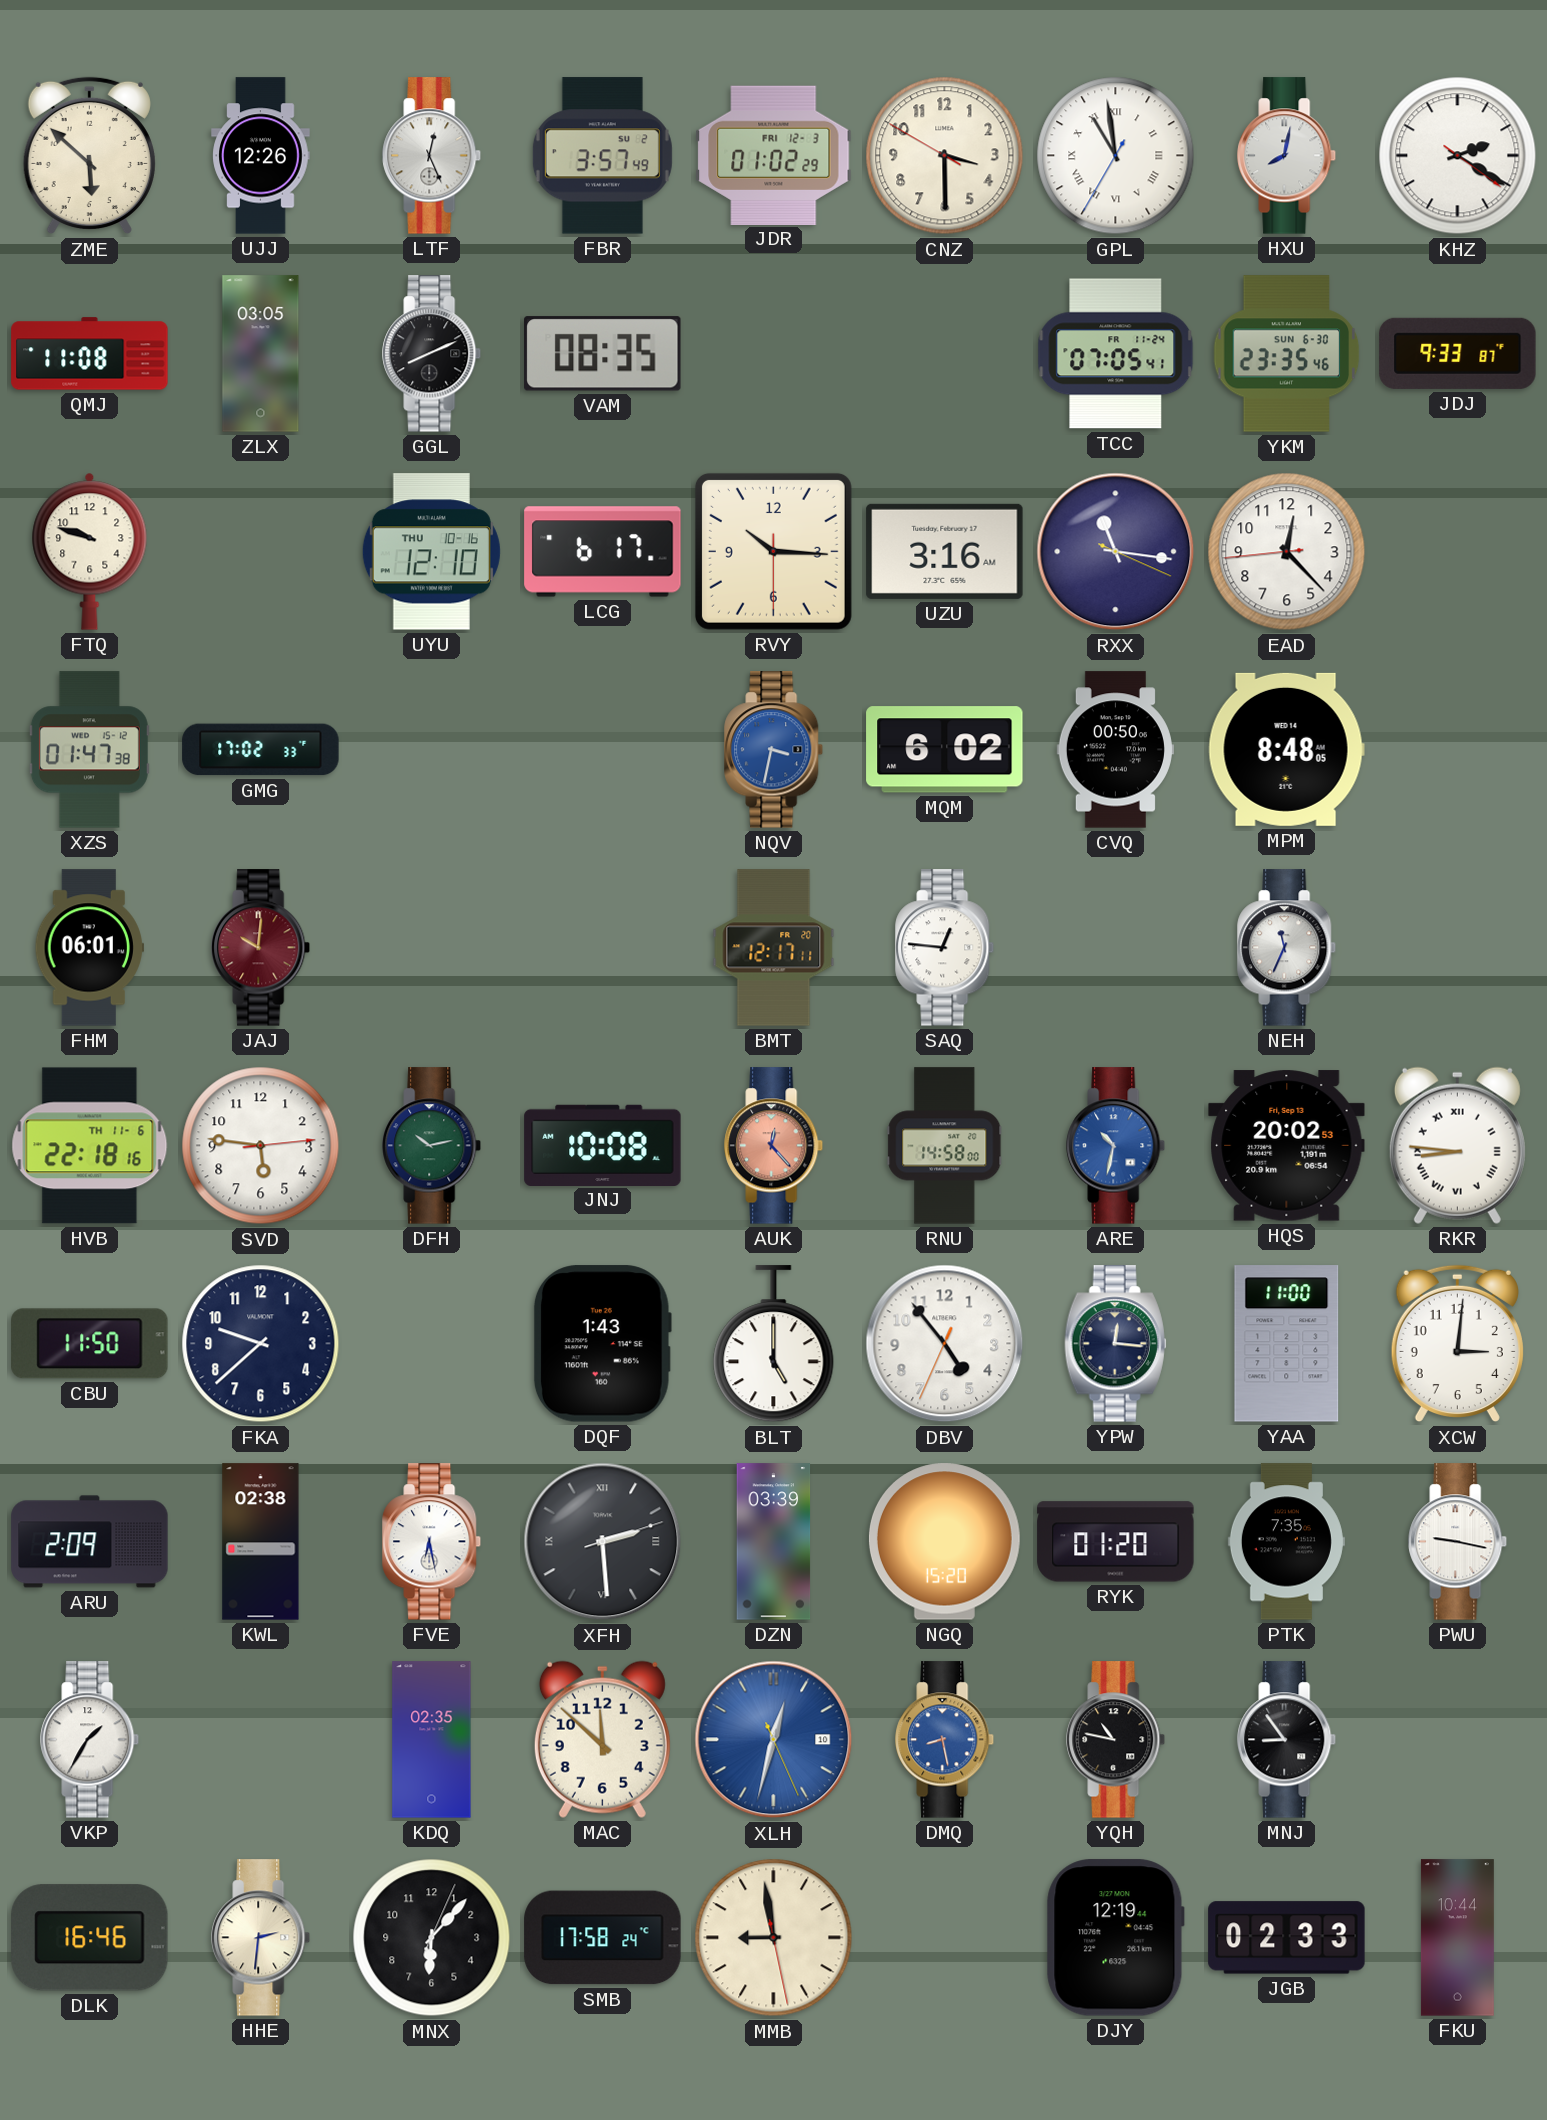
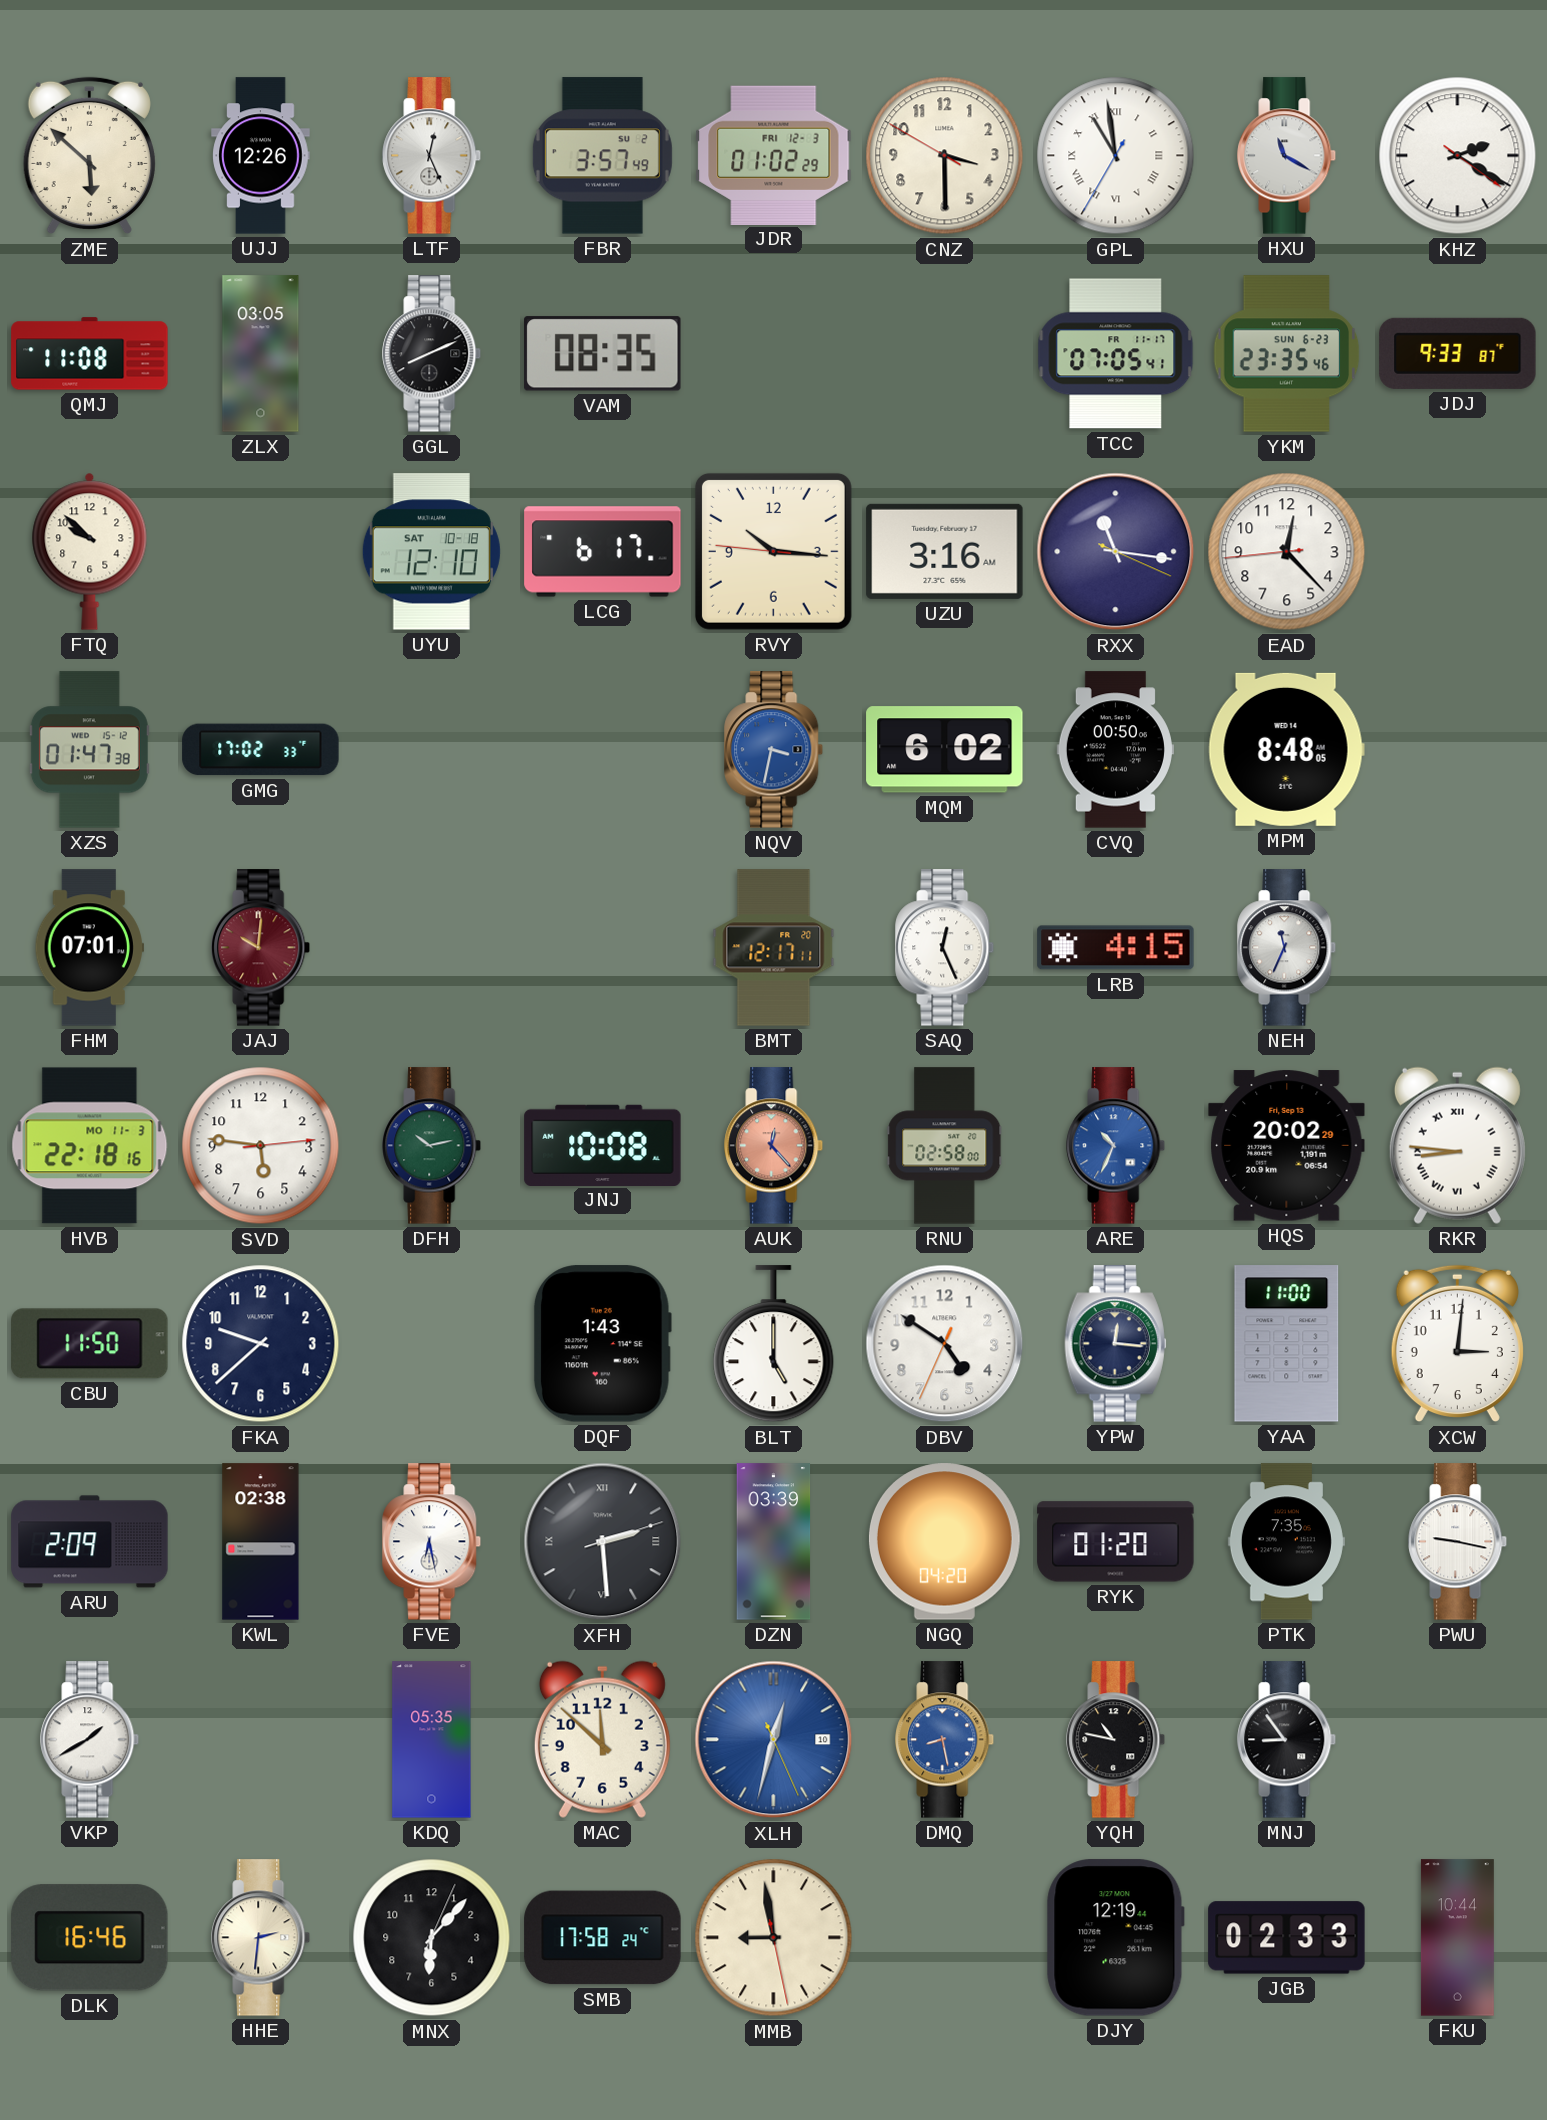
HXU: 8:02 -> 11:20 (1287, 156)
TCC date: FR 11-24 -> FR 11-17 (1116, 354)
YKM date: SUN 6-30 -> SUN 6-23 (1287, 354)
FTQ: 9:48 -> 9:52 (90, 551)
UYU date: THU 10-16 -> SAT 10-18 (431, 552)
RVY: 10:15:30 -> 10:15:46 (773, 551)
FHM: 06:01 -> 07:01 (89, 948)
SAQ: 12:46 -> 12:26 (945, 948)
LRB: none -> 4:15 (1116, 948)
HVB date: TH 11-6 -> MO 11-3 (90, 1146)
RNU: 14:58 -> 02:58 (945, 1146)
ARE: 10:32 -> 10:34 (1116, 1146)
HQS: 20:02:53 -> 20:02:29 (1287, 1146)
DBV: 4:53 -> 4:50 (945, 1344)
NGQ: 15:20 -> 04:20 (944, 1542)
VKP: 1:35 -> 1:40 (90, 1740)
KDQ: 02:35 -> 05:35 (432, 1740)
